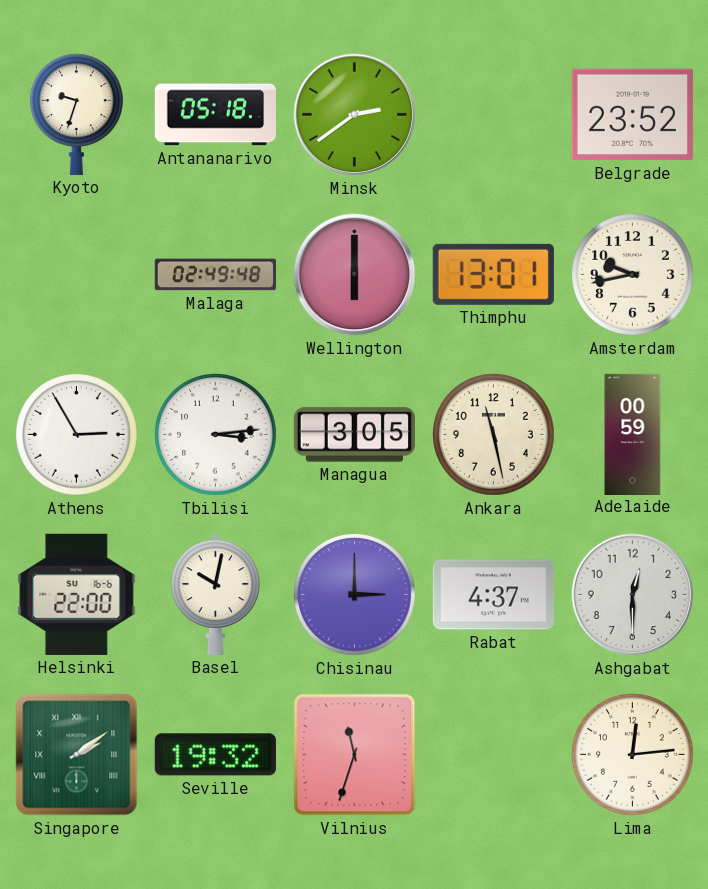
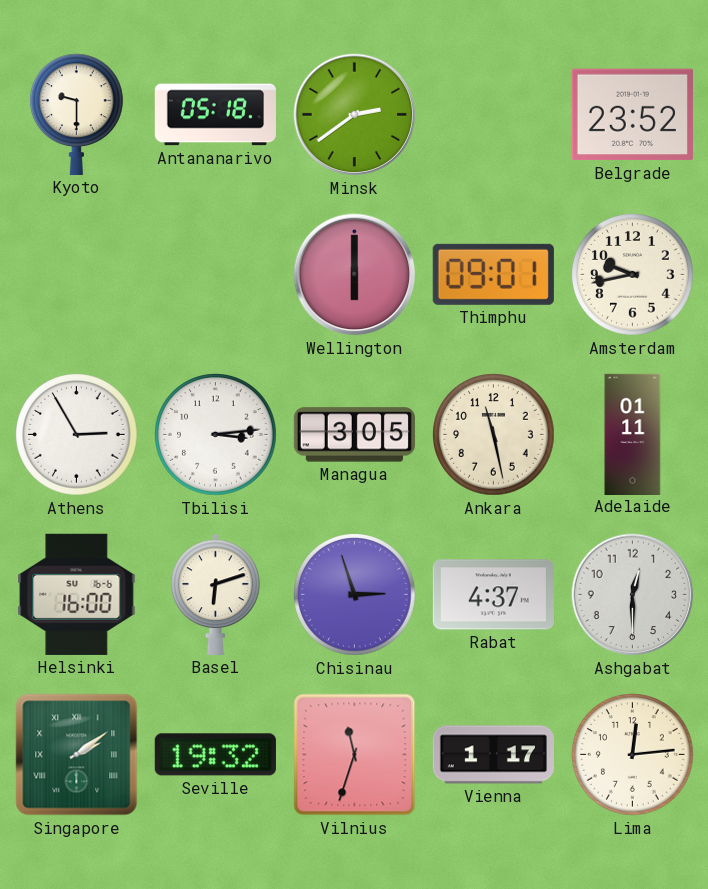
Kyoto: 9:33 -> 9:30 (76, 114)
Malaga: 02:49 -> none (215, 275)
Thimphu: 13:01 -> 09:01 (493, 274)
Adelaide: 00:59 -> 01:11 (633, 434)
Helsinki: 22:00 -> 16:00 (77, 594)
Basel: 10:02 -> 6:12 (216, 594)
Chisinau: 3:00 -> 2:57 (355, 595)
Vienna: none -> 1:17 (493, 755)
